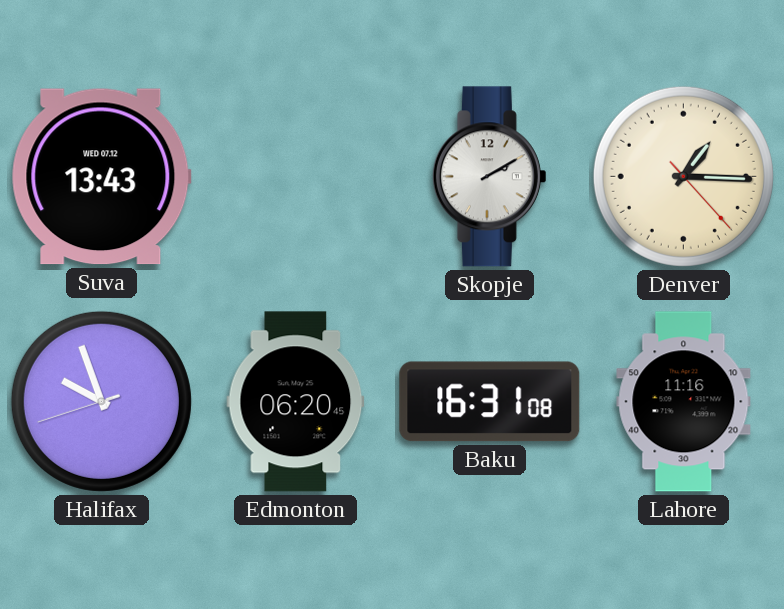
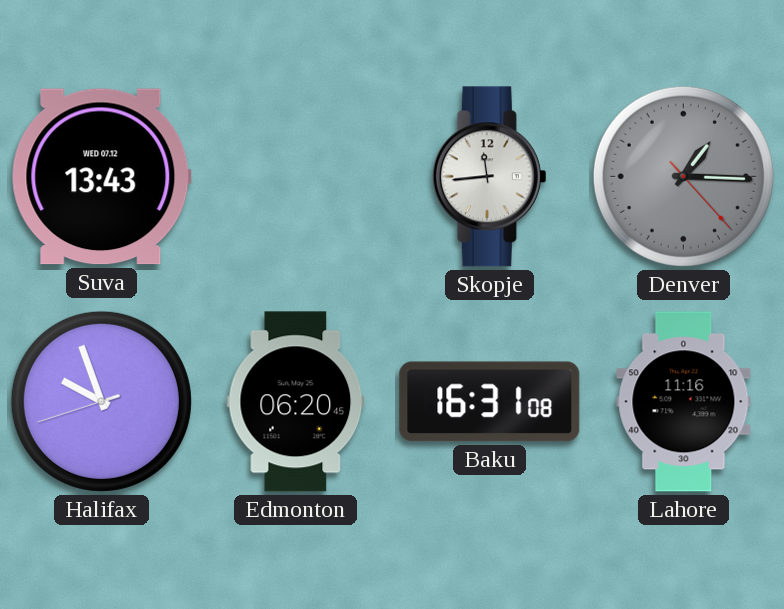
Skopje: 2:10 -> 11:44 (489, 177)
Denver dial: cream -> grey (683, 176)
